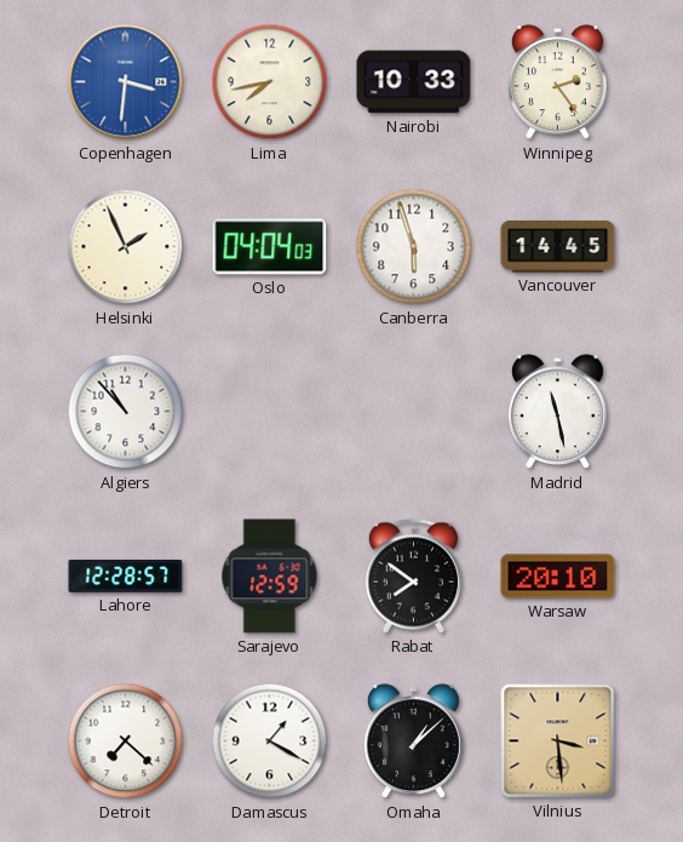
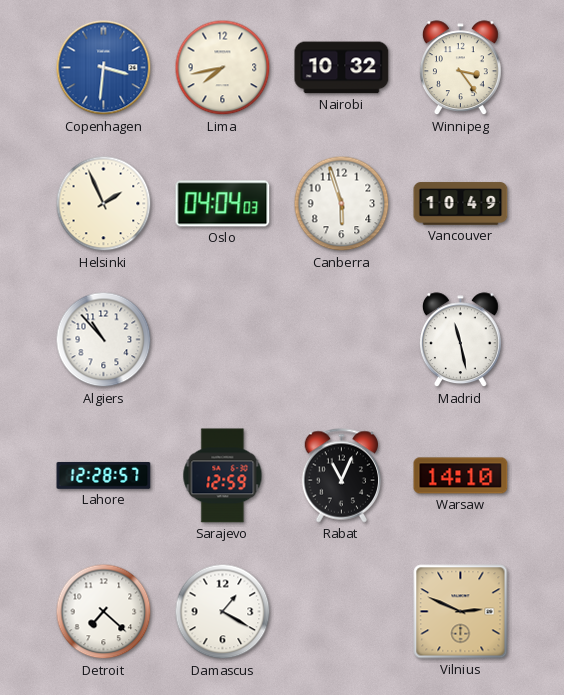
Nairobi: 10:33 -> 10:32 (342, 68)
Winnipeg: 2:24 -> 3:24 (460, 68)
Vancouver: 14:45 -> 10:49 (461, 204)
Rabat: 7:51 -> 11:04 (342, 476)
Warsaw: 20:10 -> 14:10 (461, 476)
Omaha: 1:08 -> none (413, 741)
Vilnius: 3:29 -> 2:49 (461, 612)
